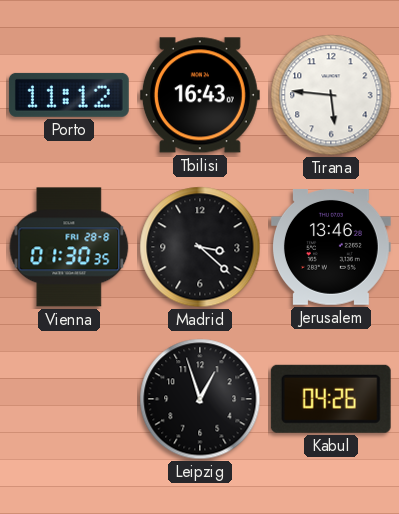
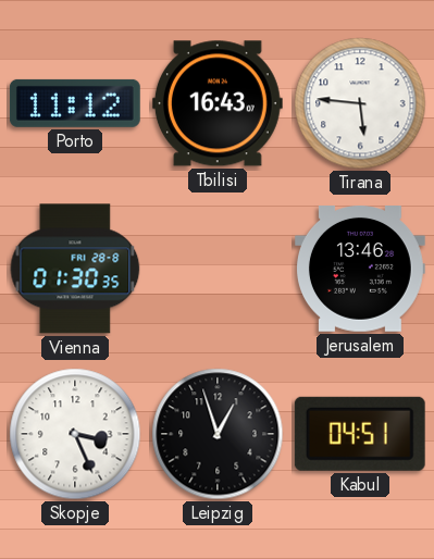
Madrid: 3:22 -> none (200, 247)
Skopje: none -> 3:26 (75, 434)
Kabul: 04:26 -> 04:51 (360, 434)
